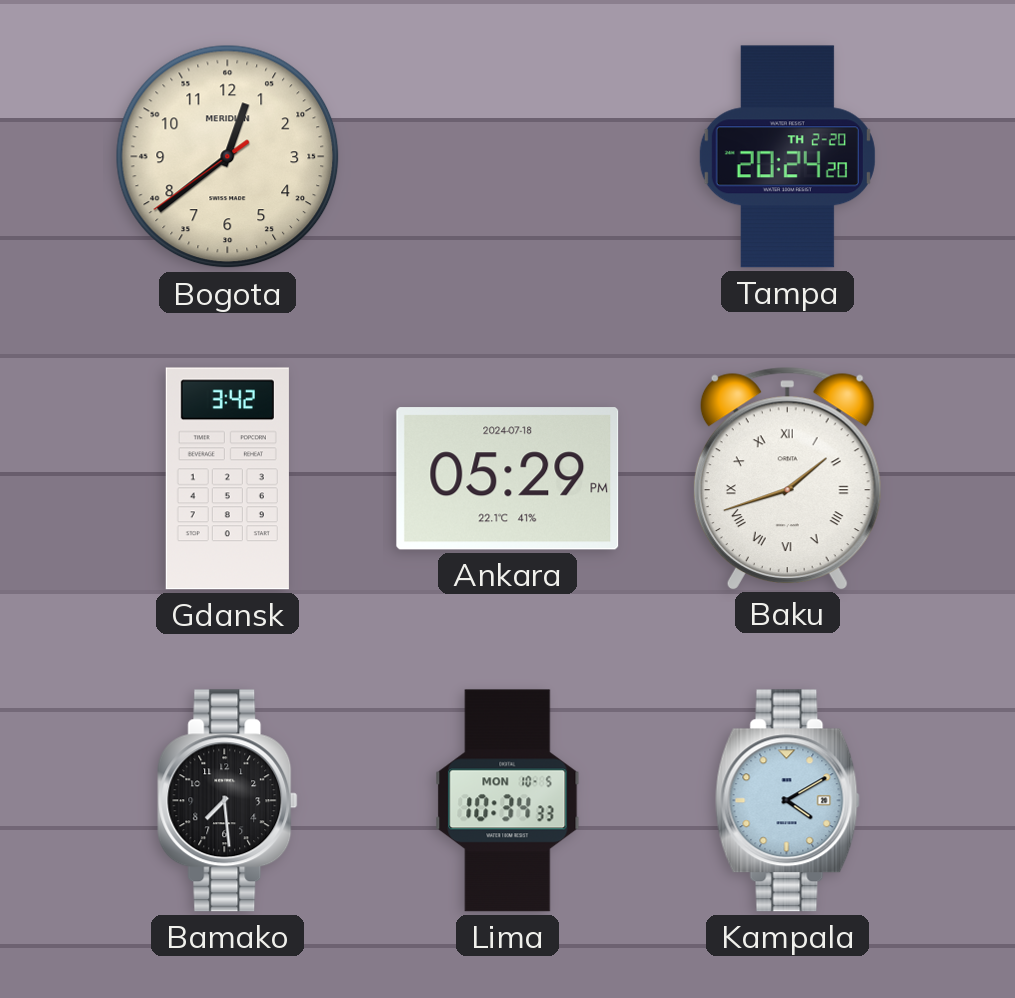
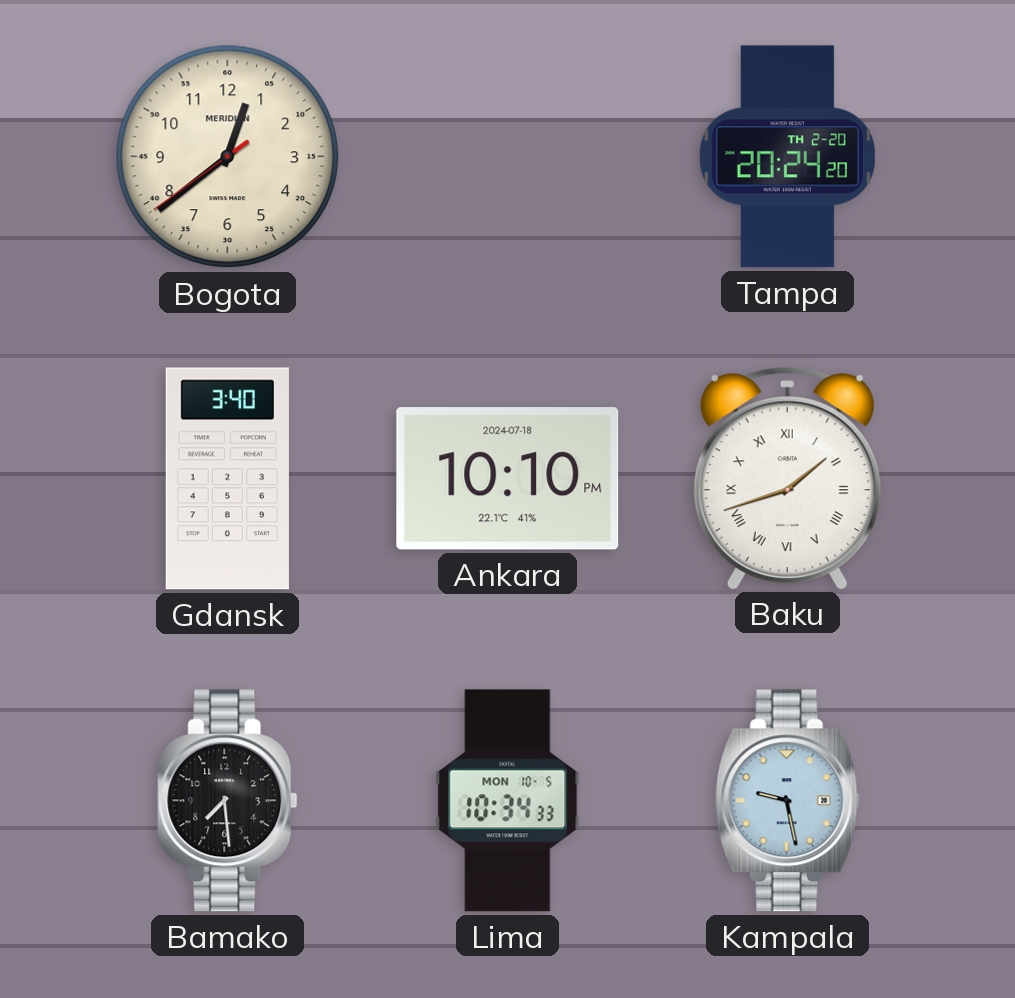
Gdansk: 3:42 -> 3:40 (227, 479)
Ankara: 05:29 -> 10:10 (508, 479)
Kampala: 4:10 -> 9:28 (787, 801)
